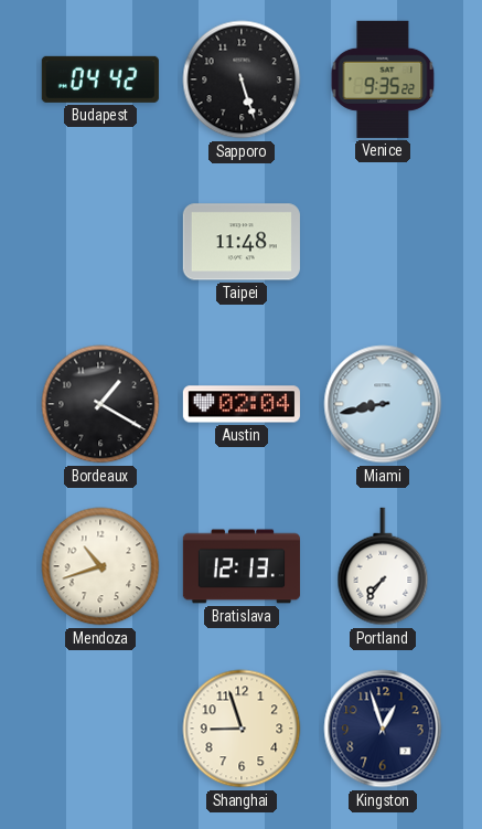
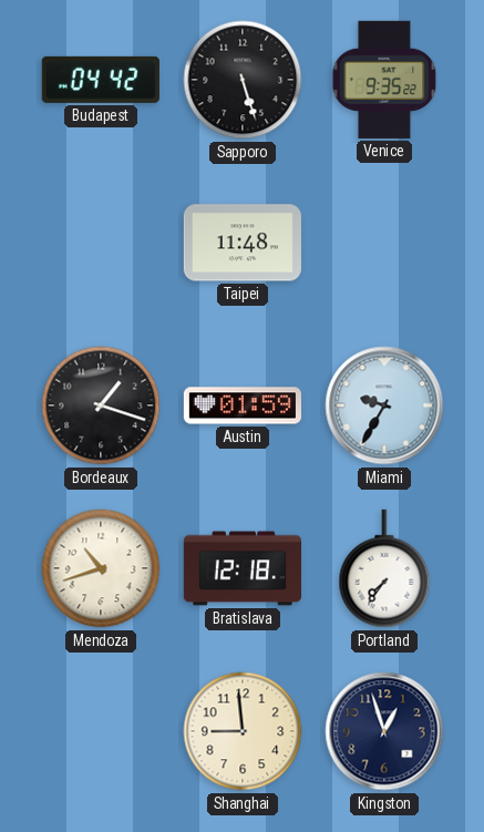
Bordeaux: 1:20 -> 1:18 (101, 405)
Austin: 02:04 -> 01:59 (243, 405)
Miami: 8:43 -> 9:35 (384, 405)
Bratislava: 12:13 -> 12:18 (243, 568)
Shanghai: 8:57 -> 8:59 (243, 731)
